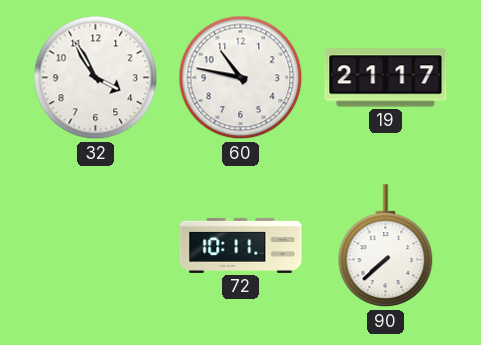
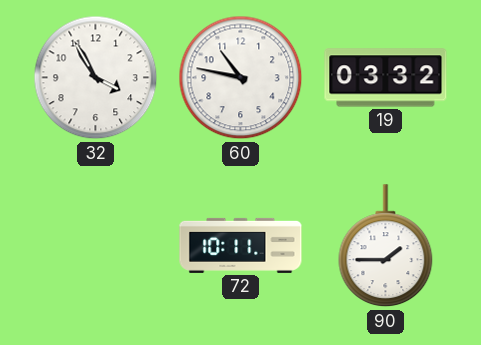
19: 21:17 -> 03:32 (386, 78)
90: 7:38 -> 1:45 (386, 246)
